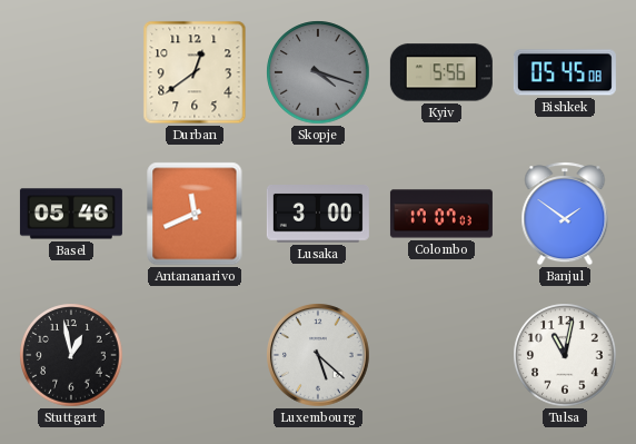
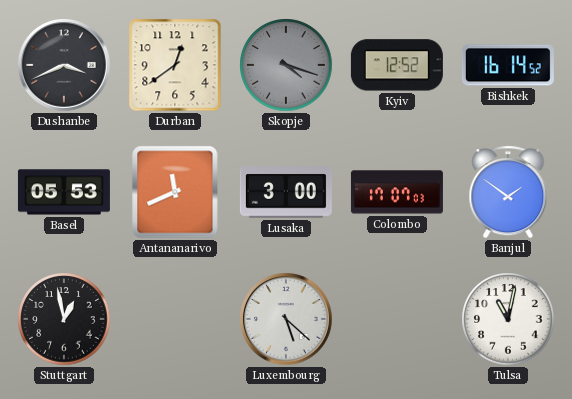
Dushanbe: none -> 3:41 (65, 66)
Kyiv: 5:56 -> 12:52 (397, 65)
Bishkek: 05:45 -> 16:14 (508, 65)
Basel: 05:46 -> 05:53 (64, 192)
